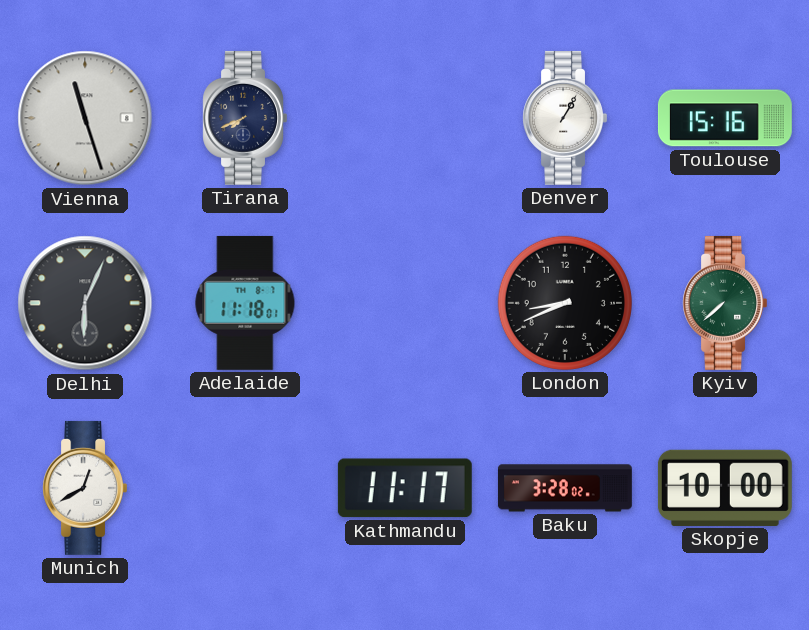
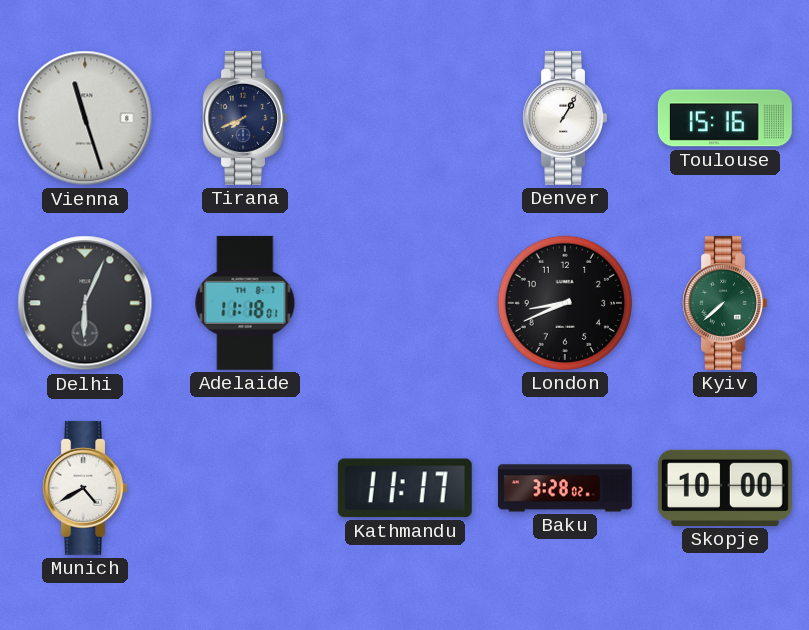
Munich: 12:40 -> 4:40 (84, 488)
